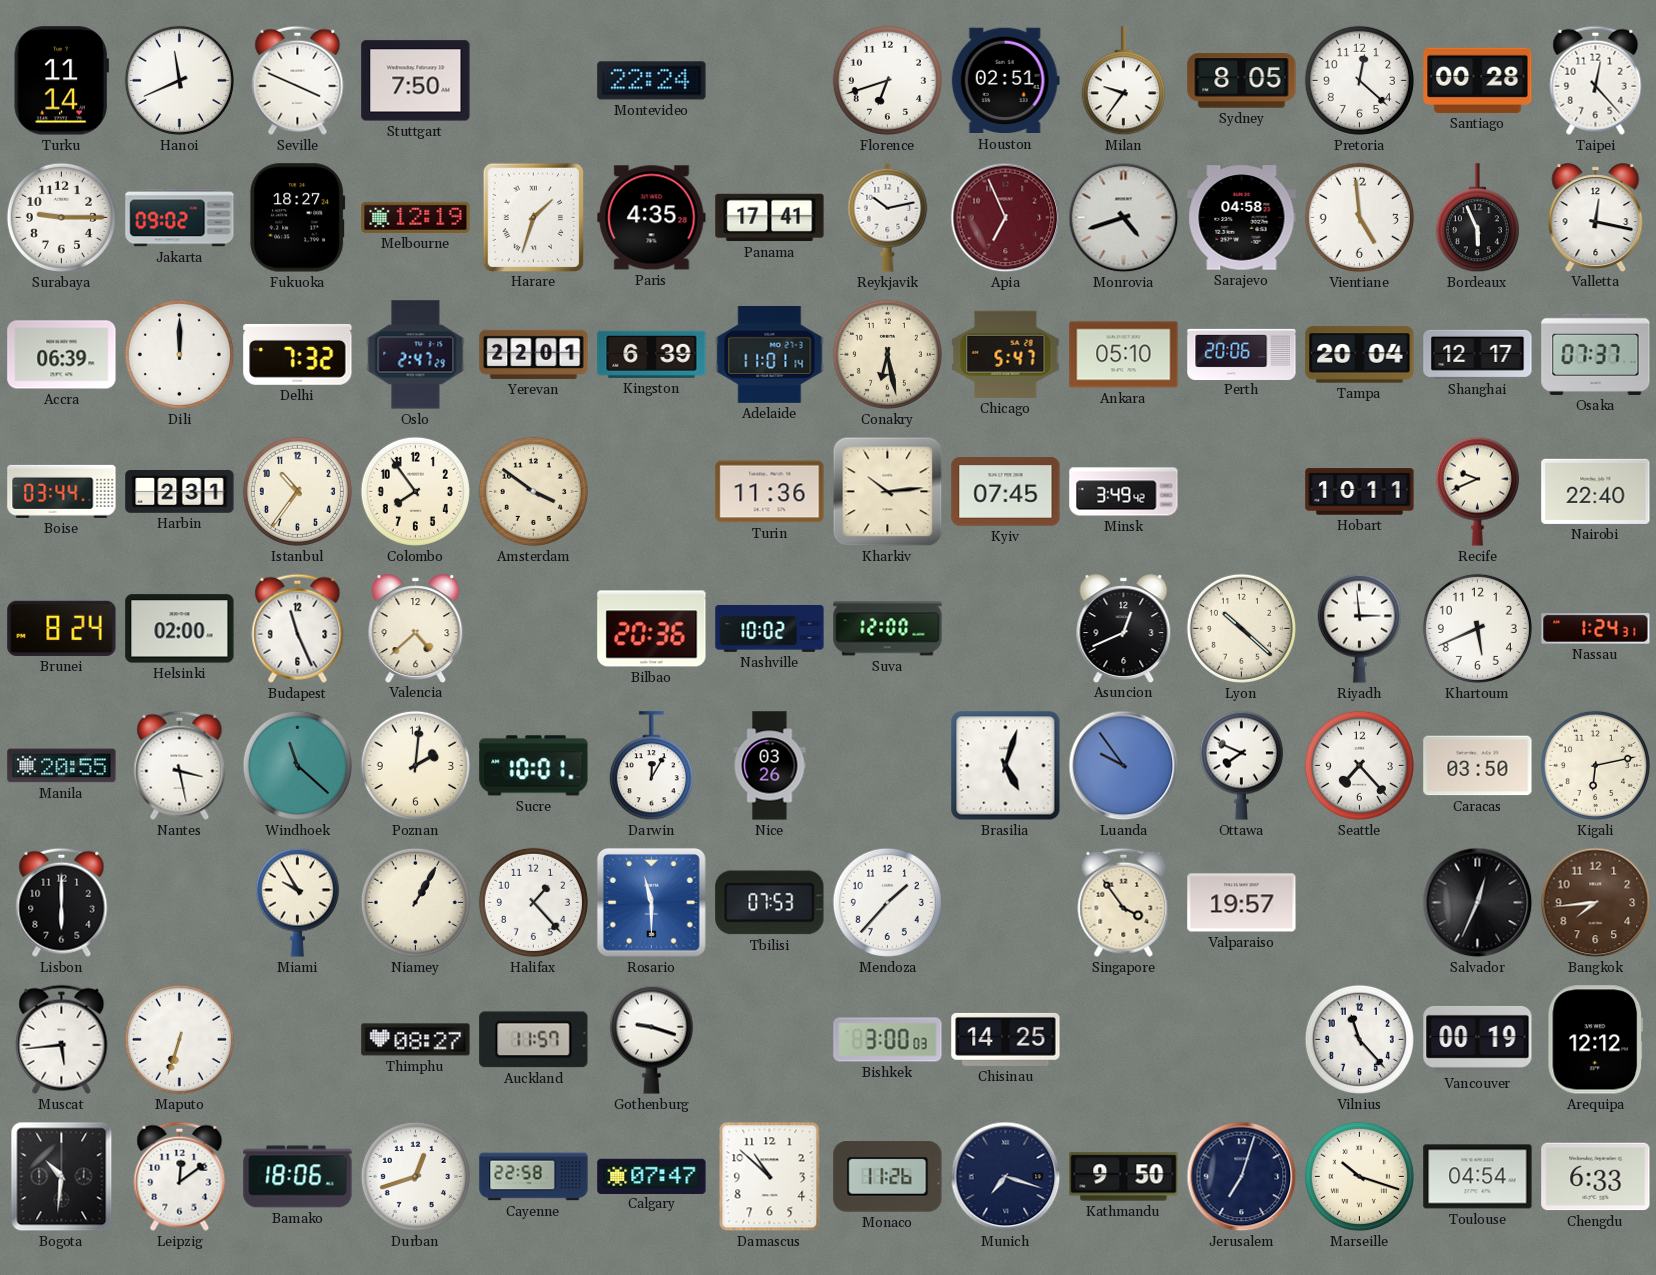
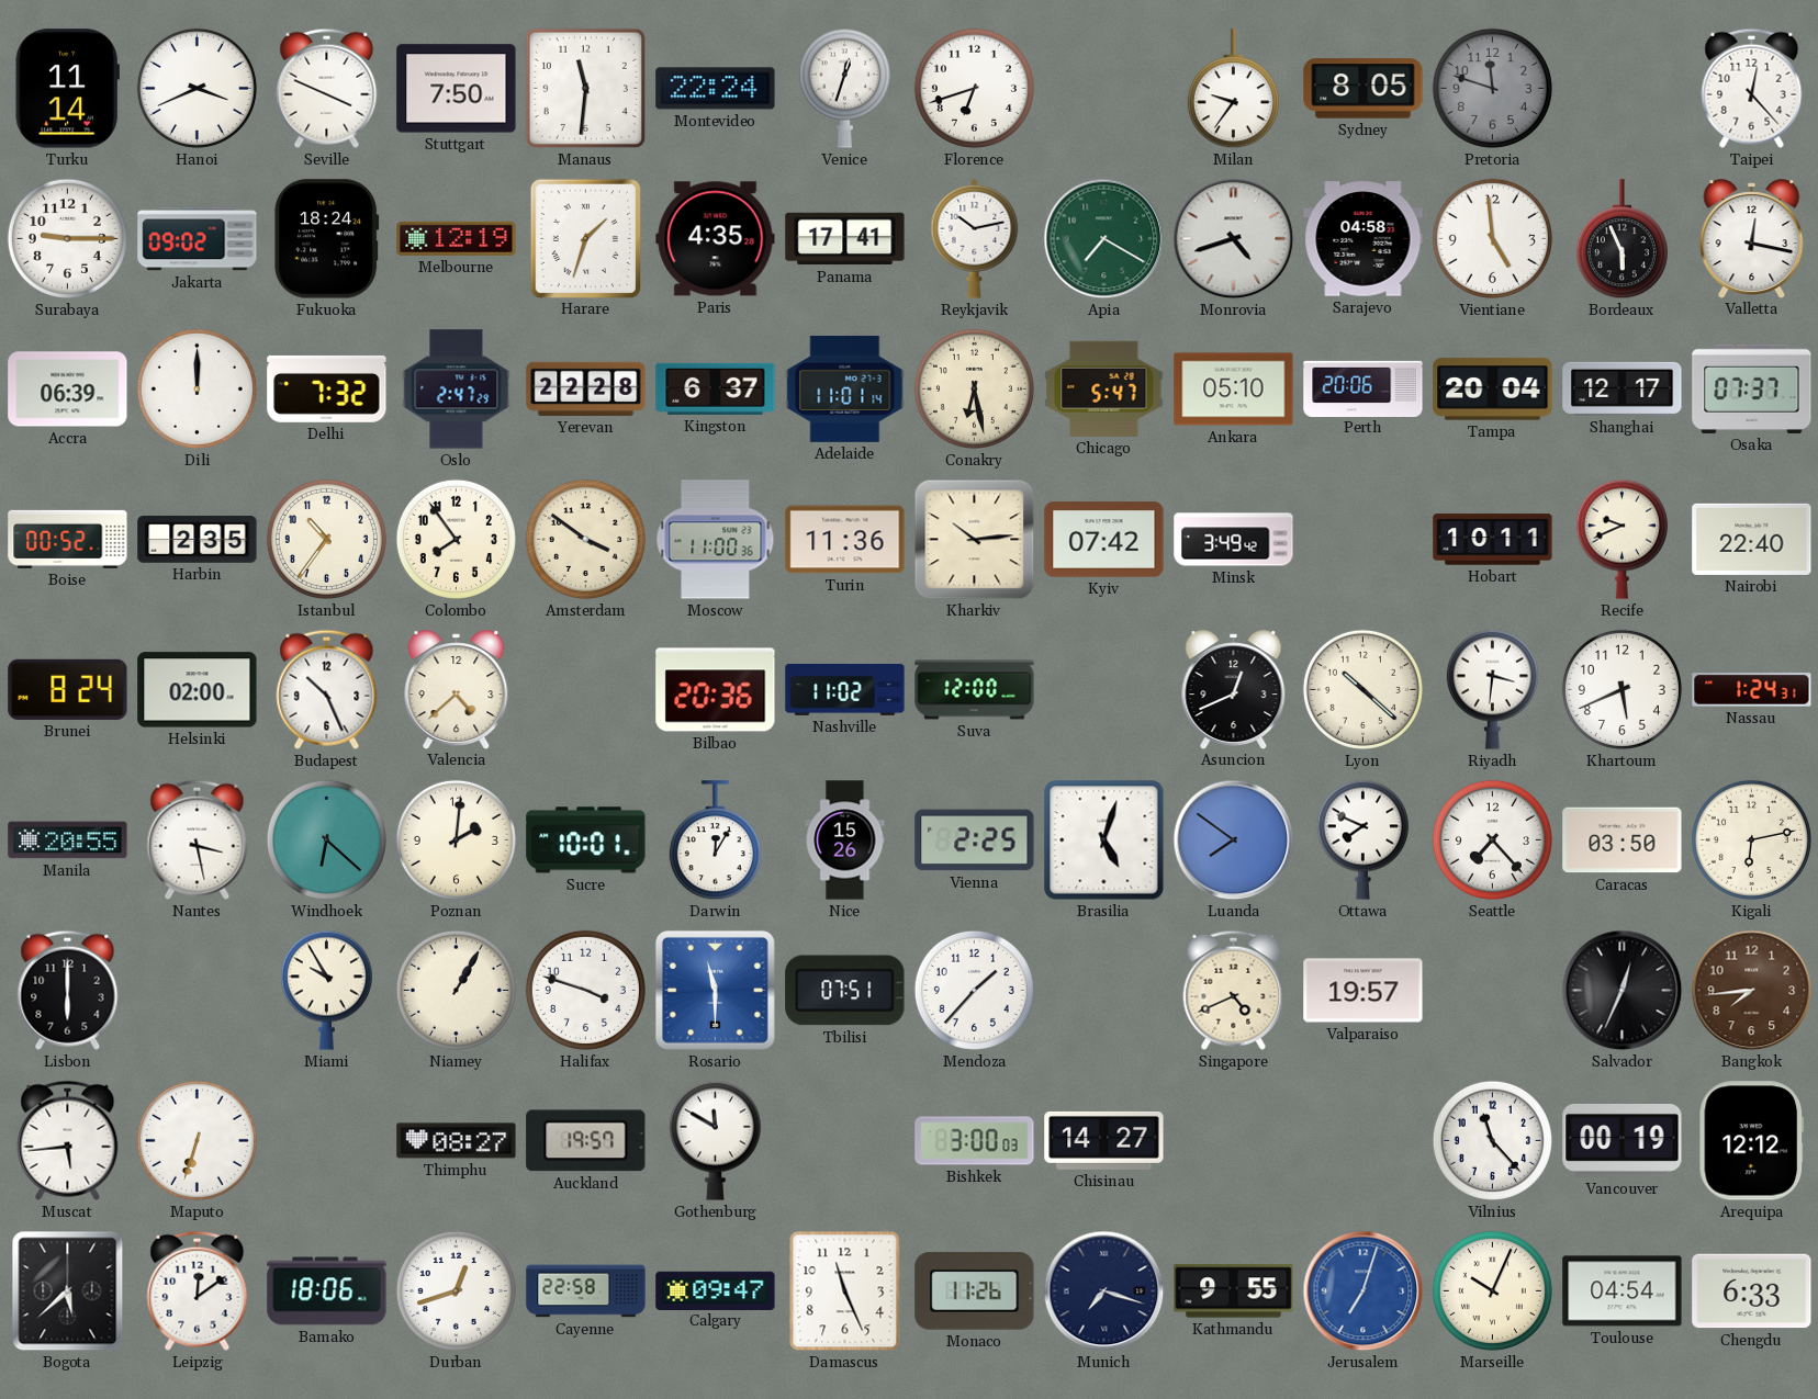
Hanoi: 11:41 -> 3:41 (197, 88)
Manaus: none -> 11:31 (585, 88)
Venice: none -> 12:33 (844, 88)
Houston: 02:51 -> none (1005, 81)
Pretoria: 12:22 -> 11:48 (1492, 88)
Pretoria dial: white -> grey (1492, 88)
Santiago: 00:28 -> none (1478, 80)
Fukuoka: 18:27 -> 18:24 (327, 239)
Apia: 6:56 -> 7:20 (1104, 239)
Apia dial: burgundy -> green (1104, 239)
Yerevan: 22:01 -> 22:28 (586, 388)
Kingston: 6:39 -> 6:37 (716, 388)
Boise: 03:44 -> 00:52 (68, 539)
Harbin: 2:31 -> 2:35 (198, 540)
Moscow: none -> 11:00 (716, 540)
Kyiv: 07:45 -> 07:42 (1104, 540)
Budapest: 11:26 -> 10:26 (327, 689)
Nashville: 10:02 -> 11:02 (845, 689)
Riyadh: 2:59 -> 3:31 (1492, 689)
Windhoek: 11:22 -> 6:22 (326, 839)
Nice: 03:26 -> 15:26 (845, 840)
Vienna: none -> 2:25 (975, 840)
Luanda: 9:54 -> 7:51 (1234, 840)
Halifax: 1:23 -> 3:48 (585, 990)
Tbilisi: 07:53 -> 07:51 (845, 991)
Singapore: 3:54 -> 4:41 (1234, 990)
Auckland: 11:57 -> 19:57 (586, 1141)
Gothenburg: 9:18 -> 11:50 (715, 1140)
Chisinau: 14:25 -> 14:27 (1104, 1140)
Bogota: 10:31 -> 5:38 (68, 1291)
Calgary: 07:47 -> 09:47 (716, 1290)
Damascus: 10:52 -> 11:26 (845, 1291)
Kathmandu: 9:50 -> 9:55 (1234, 1291)
Jerusalem dial: navy -> blue (1363, 1291)
Marseille: 10:18 -> 10:04 (1492, 1290)
